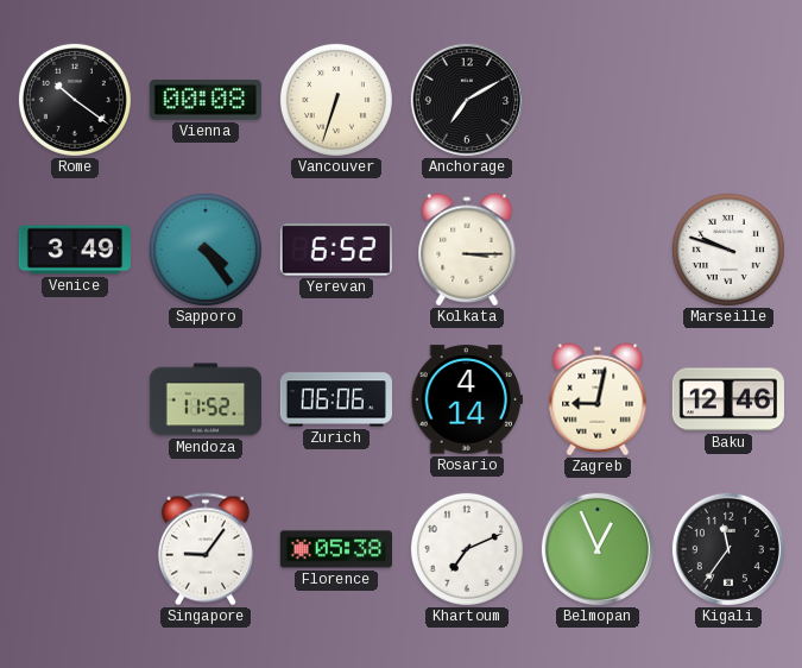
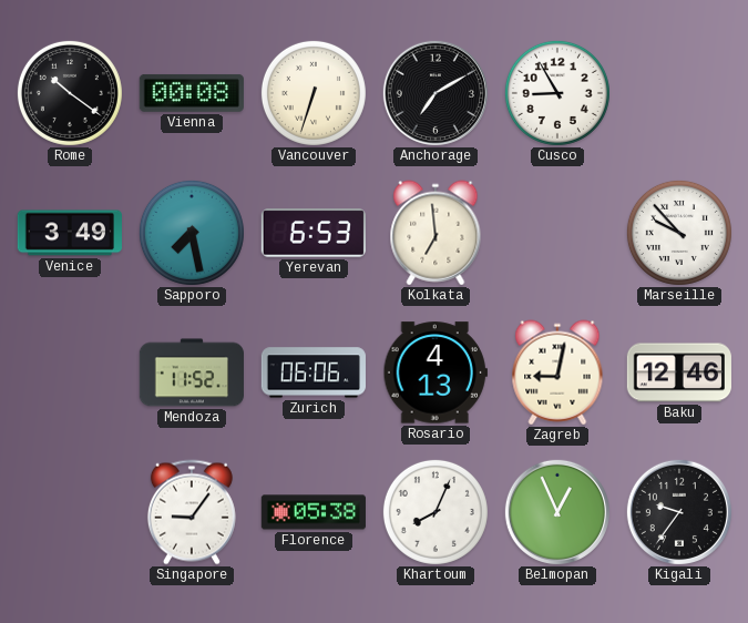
Cusco: none -> 8:55 (557, 93)
Sapporo: 4:24 -> 7:28 (192, 233)
Yerevan: 6:52 -> 6:53 (314, 233)
Kolkata: 3:15 -> 6:59 (436, 233)
Marseille: 9:48 -> 9:53 (679, 233)
Rosario: 4:14 -> 4:13 (436, 372)
Khartoum: 7:11 -> 8:04 (436, 512)
Kigali: 11:36 -> 9:36 (679, 512)
